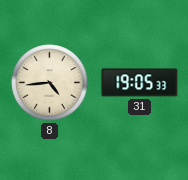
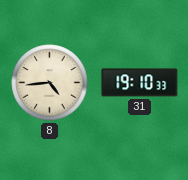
31: 19:05 -> 19:10 (140, 83)
